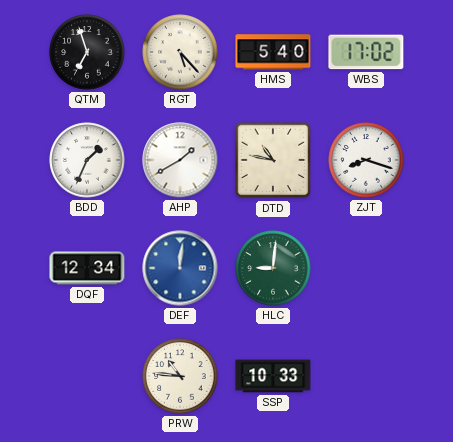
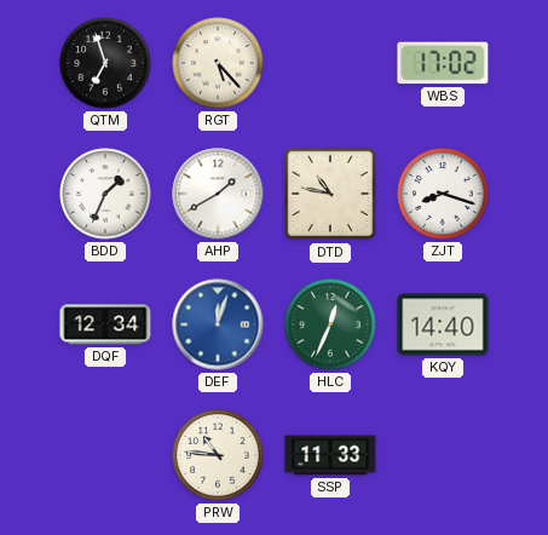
HMS: 5:40 -> none (273, 52)
DEF: 12:01 -> 12:03 (218, 324)
HLC: 9:01 -> 12:34 (330, 324)
KQY: none -> 14:40 (443, 324)
SSP: 10:33 -> 11:33 (330, 455)
